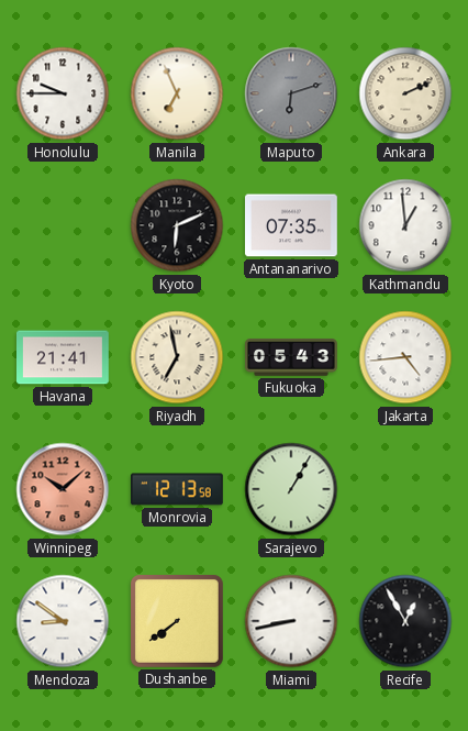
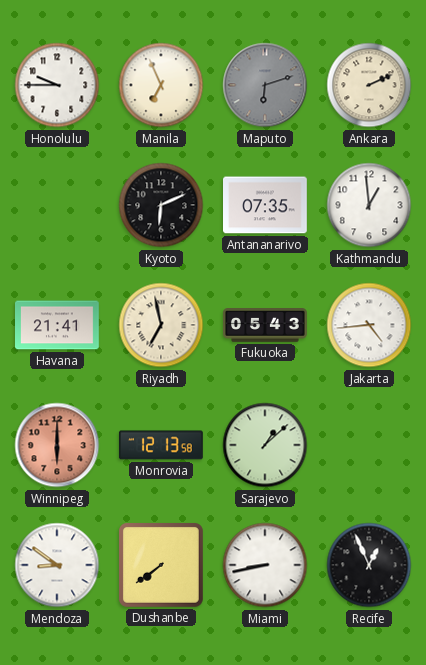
Winnipeg: 10:08 -> 6:00 (57, 445)
Sarajevo: 1:05 -> 1:08 (265, 445)
Recife: 12:55 -> 12:56 (369, 565)
